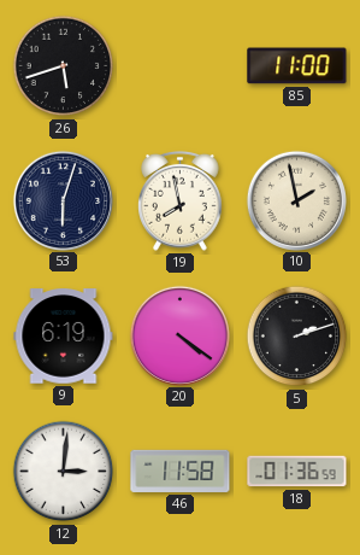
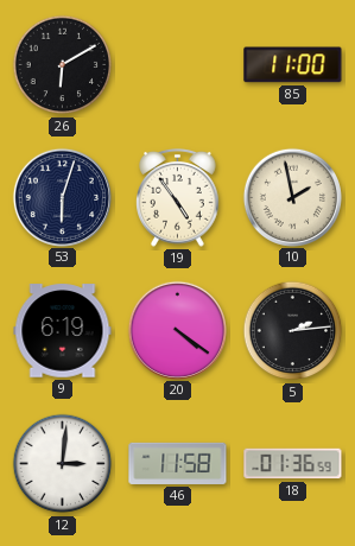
26: 5:42 -> 6:10 (63, 65)
19: 7:58 -> 4:54 (178, 197)
5: 2:12 -> 2:14 (293, 331)
